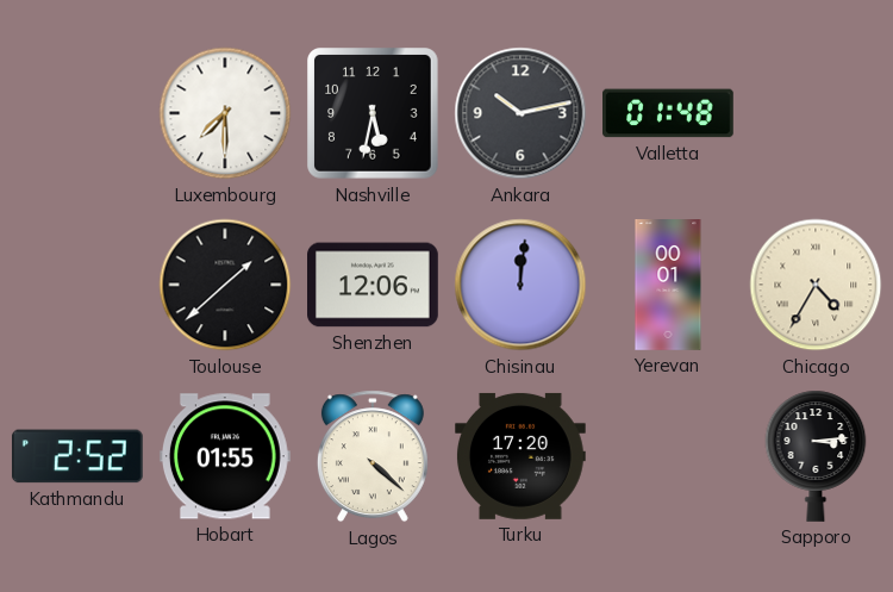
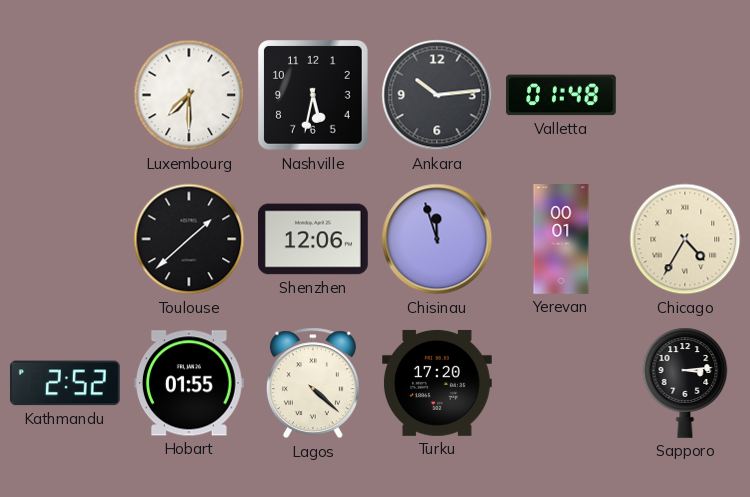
Ankara: 10:13 -> 10:14 (437, 95)
Chisinau: 12:01 -> 11:57 (437, 239)
